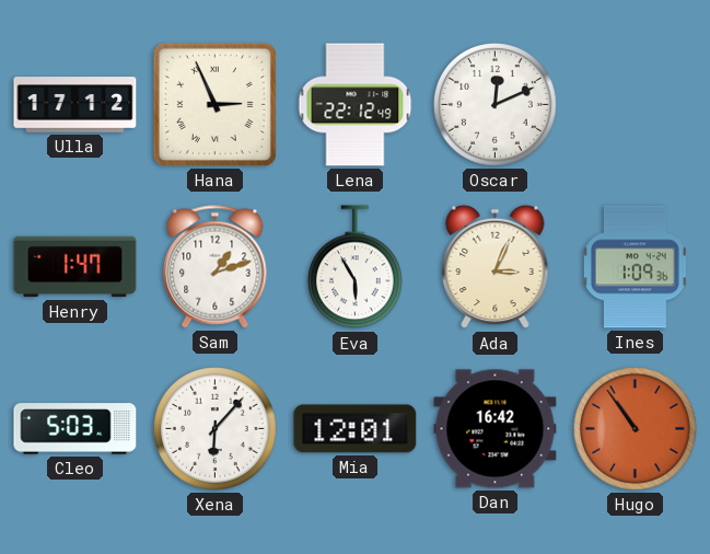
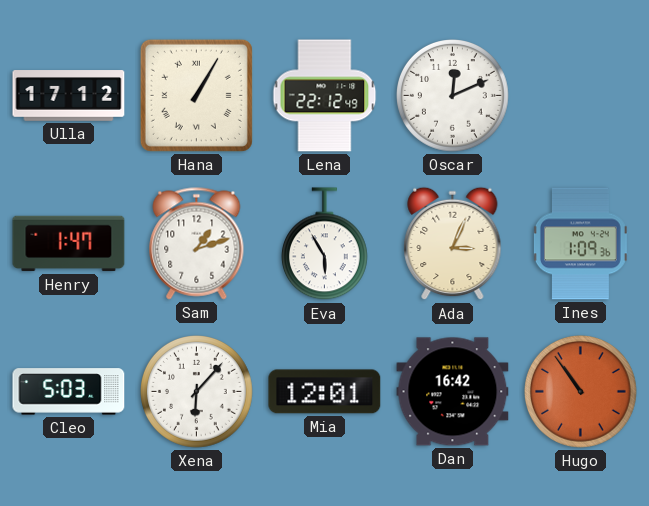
Hana: 2:56 -> 1:05 (196, 95)
